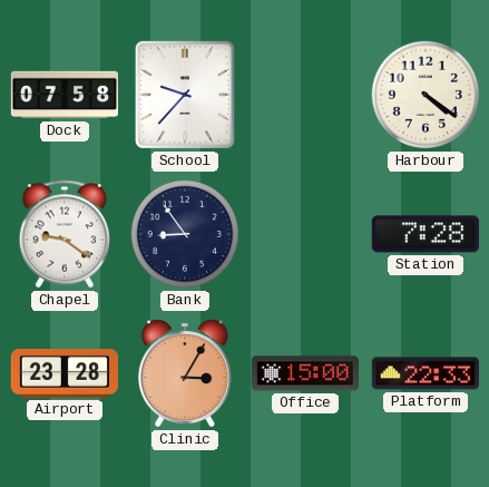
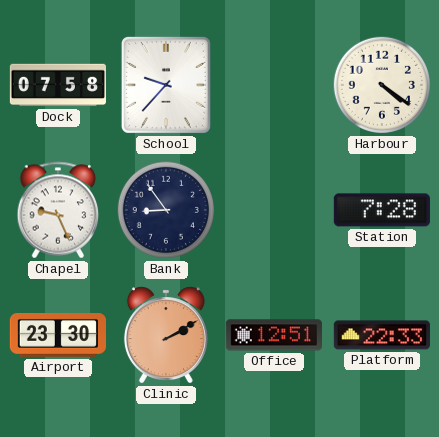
Chapel: 9:21 -> 9:26 (58, 210)
Airport: 23:28 -> 23:30 (57, 336)
Clinic: 3:05 -> 2:10 (166, 335)
Office: 15:00 -> 12:51 (273, 335)
